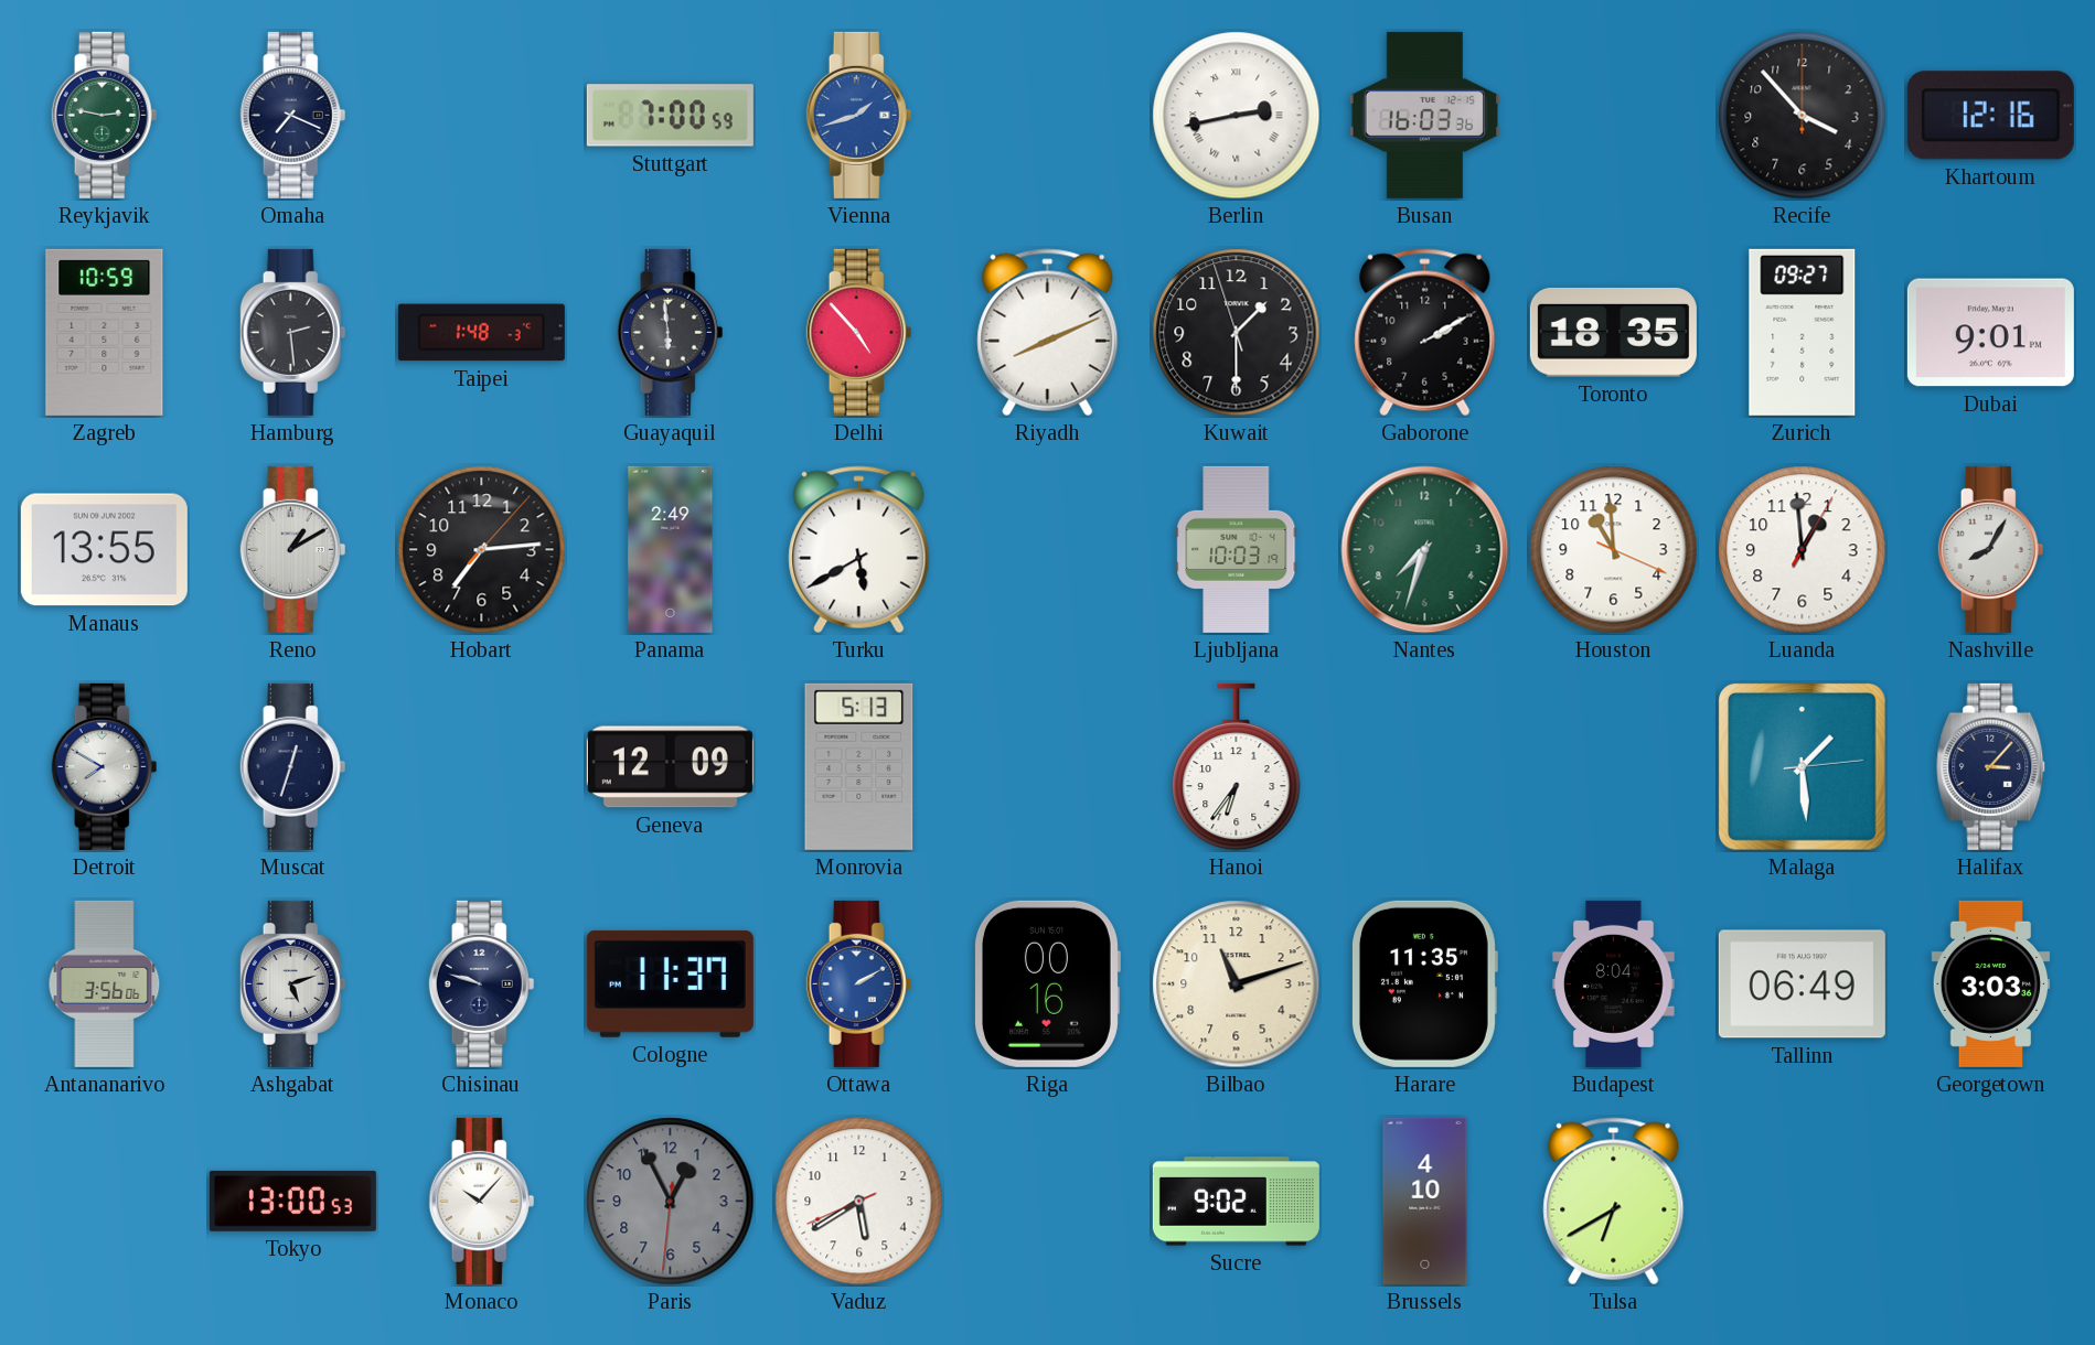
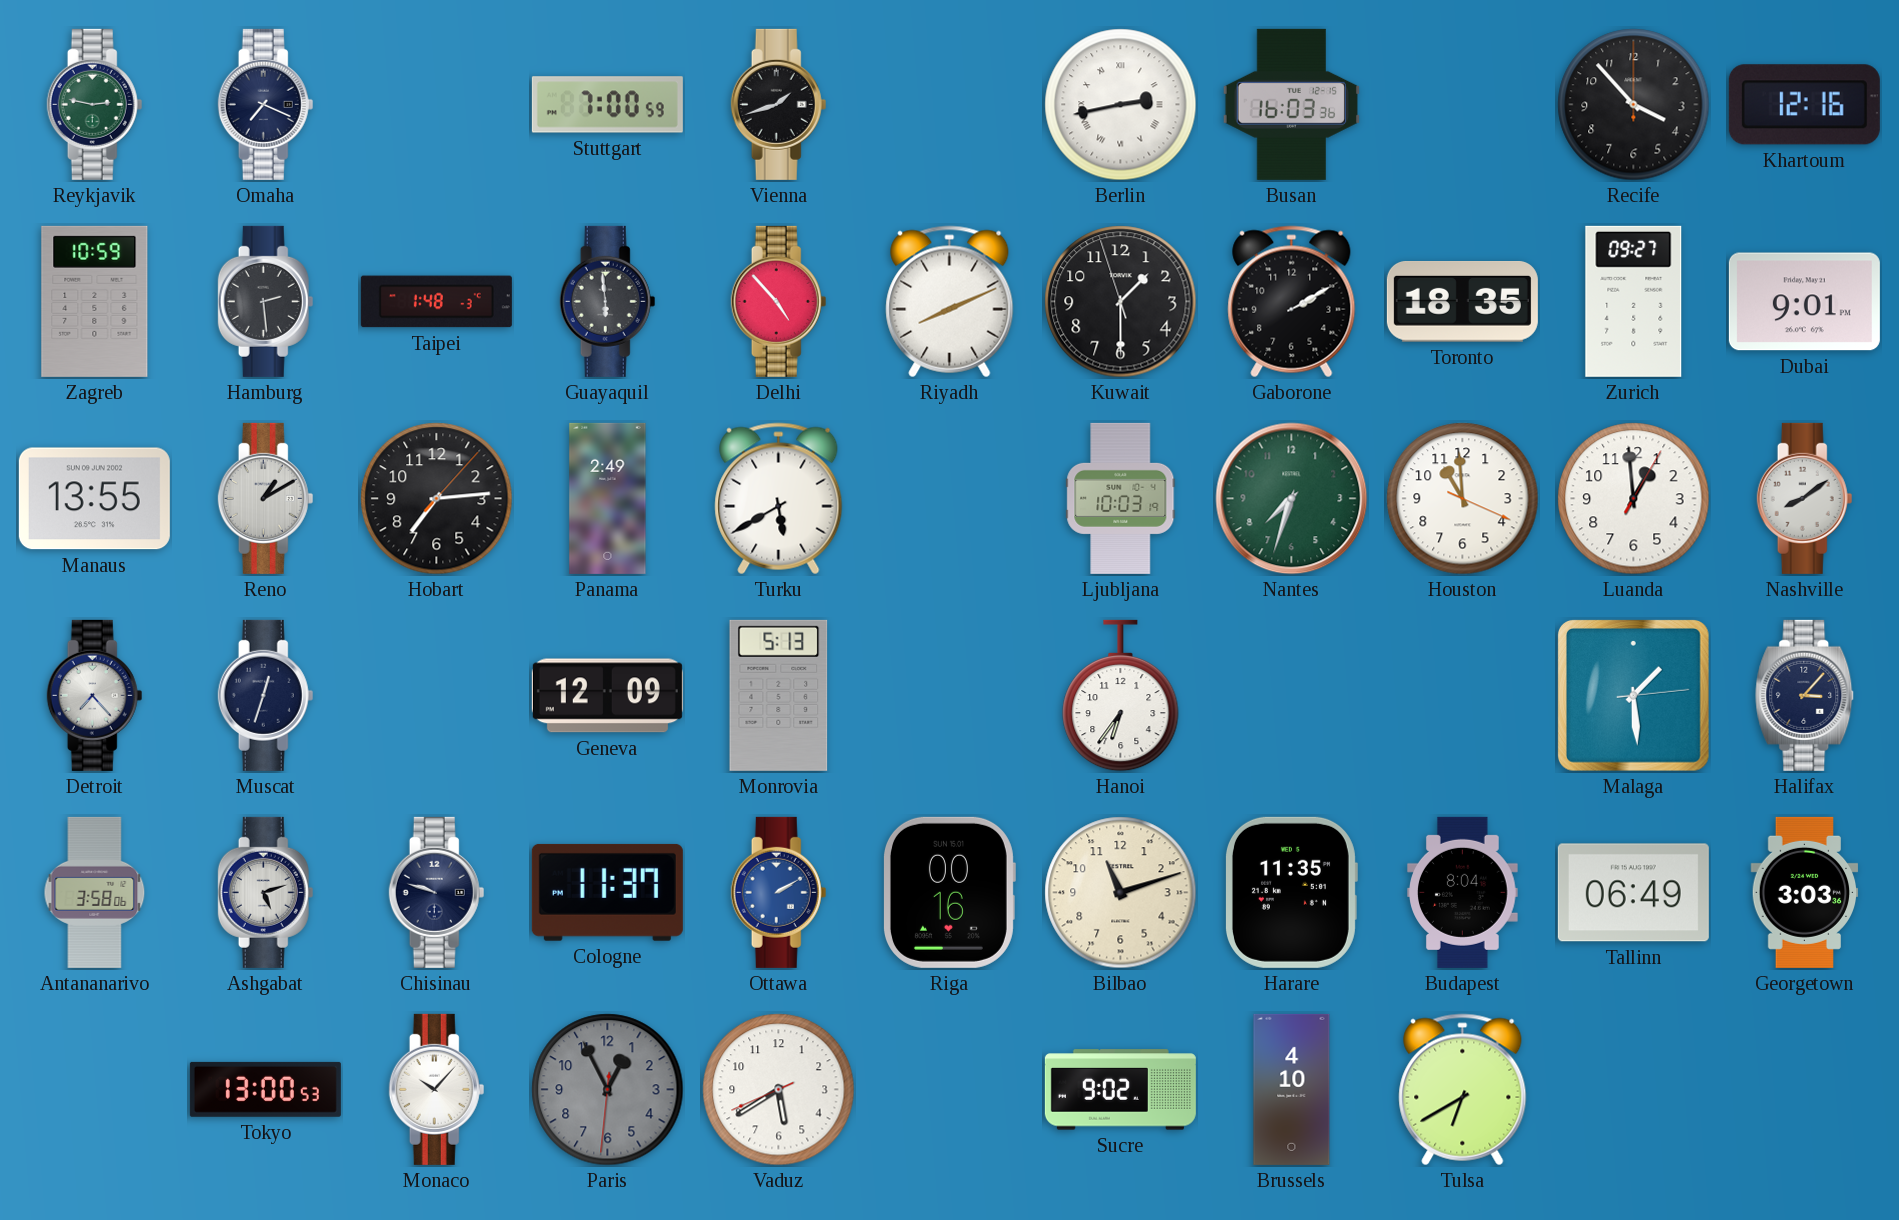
Vienna dial: blue -> black (779, 104)
Nashville: 8:05 -> 8:09 (1805, 498)
Detroit: 7:50 -> 7:23 (95, 695)
Antananarivo: 3:56 -> 3:58 (95, 892)
